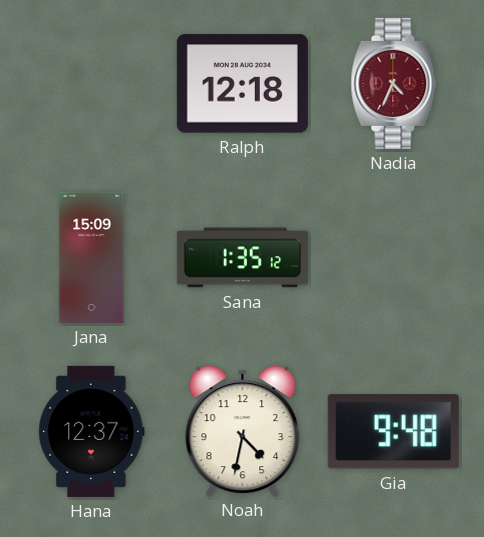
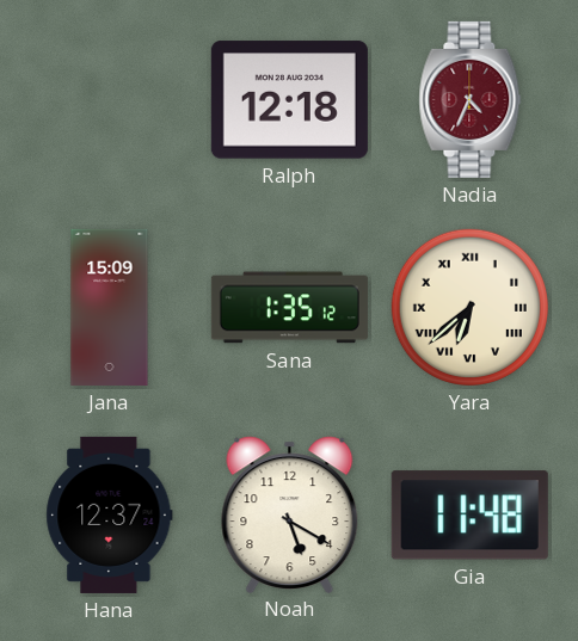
Yara: none -> 6:38 (469, 307)
Noah: 4:32 -> 5:20 (290, 514)
Gia: 9:48 -> 11:48 (469, 516)
